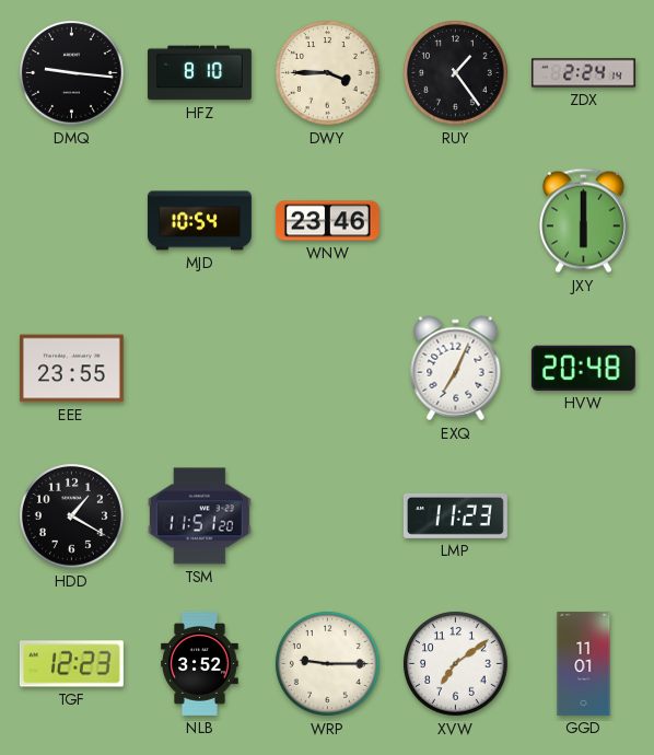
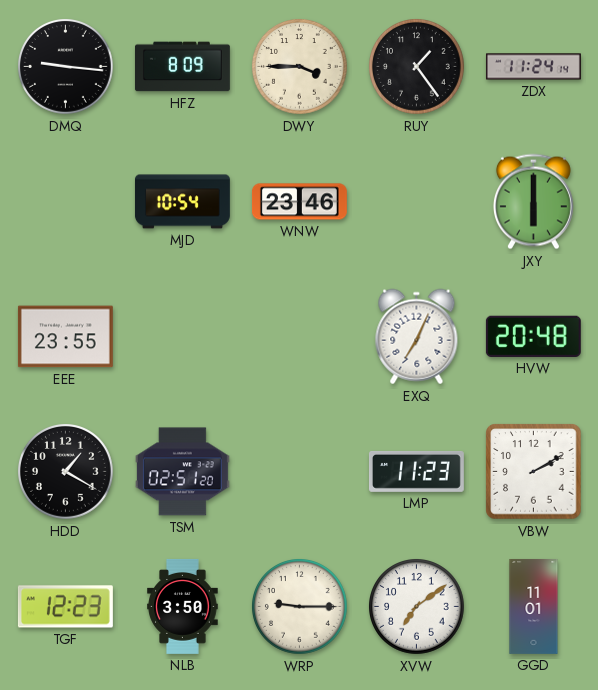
HFZ: 8:10 -> 8:09 (182, 67)
ZDX: 2:24 -> 11:24 (533, 67)
TSM: 11:51 -> 02:51 (182, 472)
VBW: none -> 2:10 (534, 472)
NLB: 3:52 -> 3:50 (183, 606)
